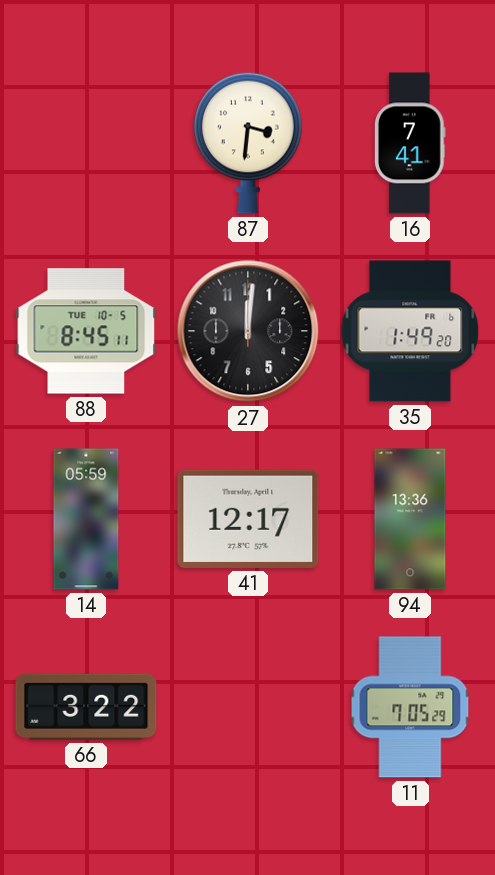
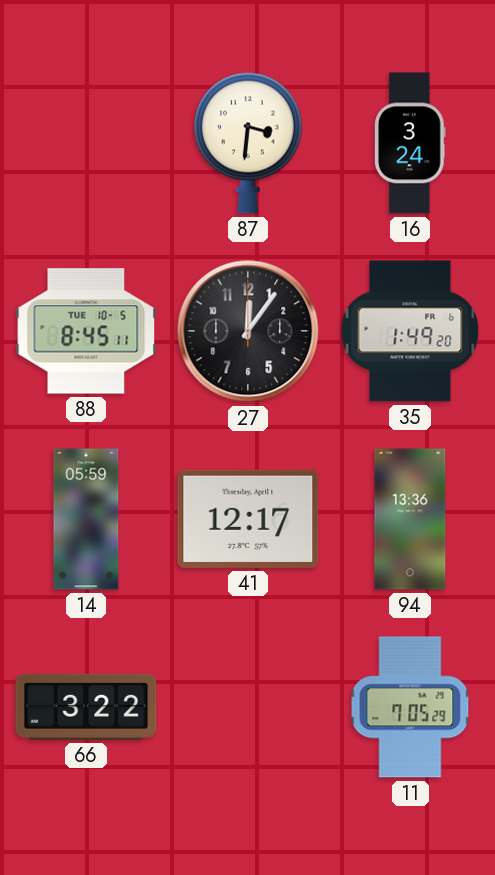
16: 7:41 -> 3:24 (410, 143)
27: 12:01 -> 12:06 (248, 331)
